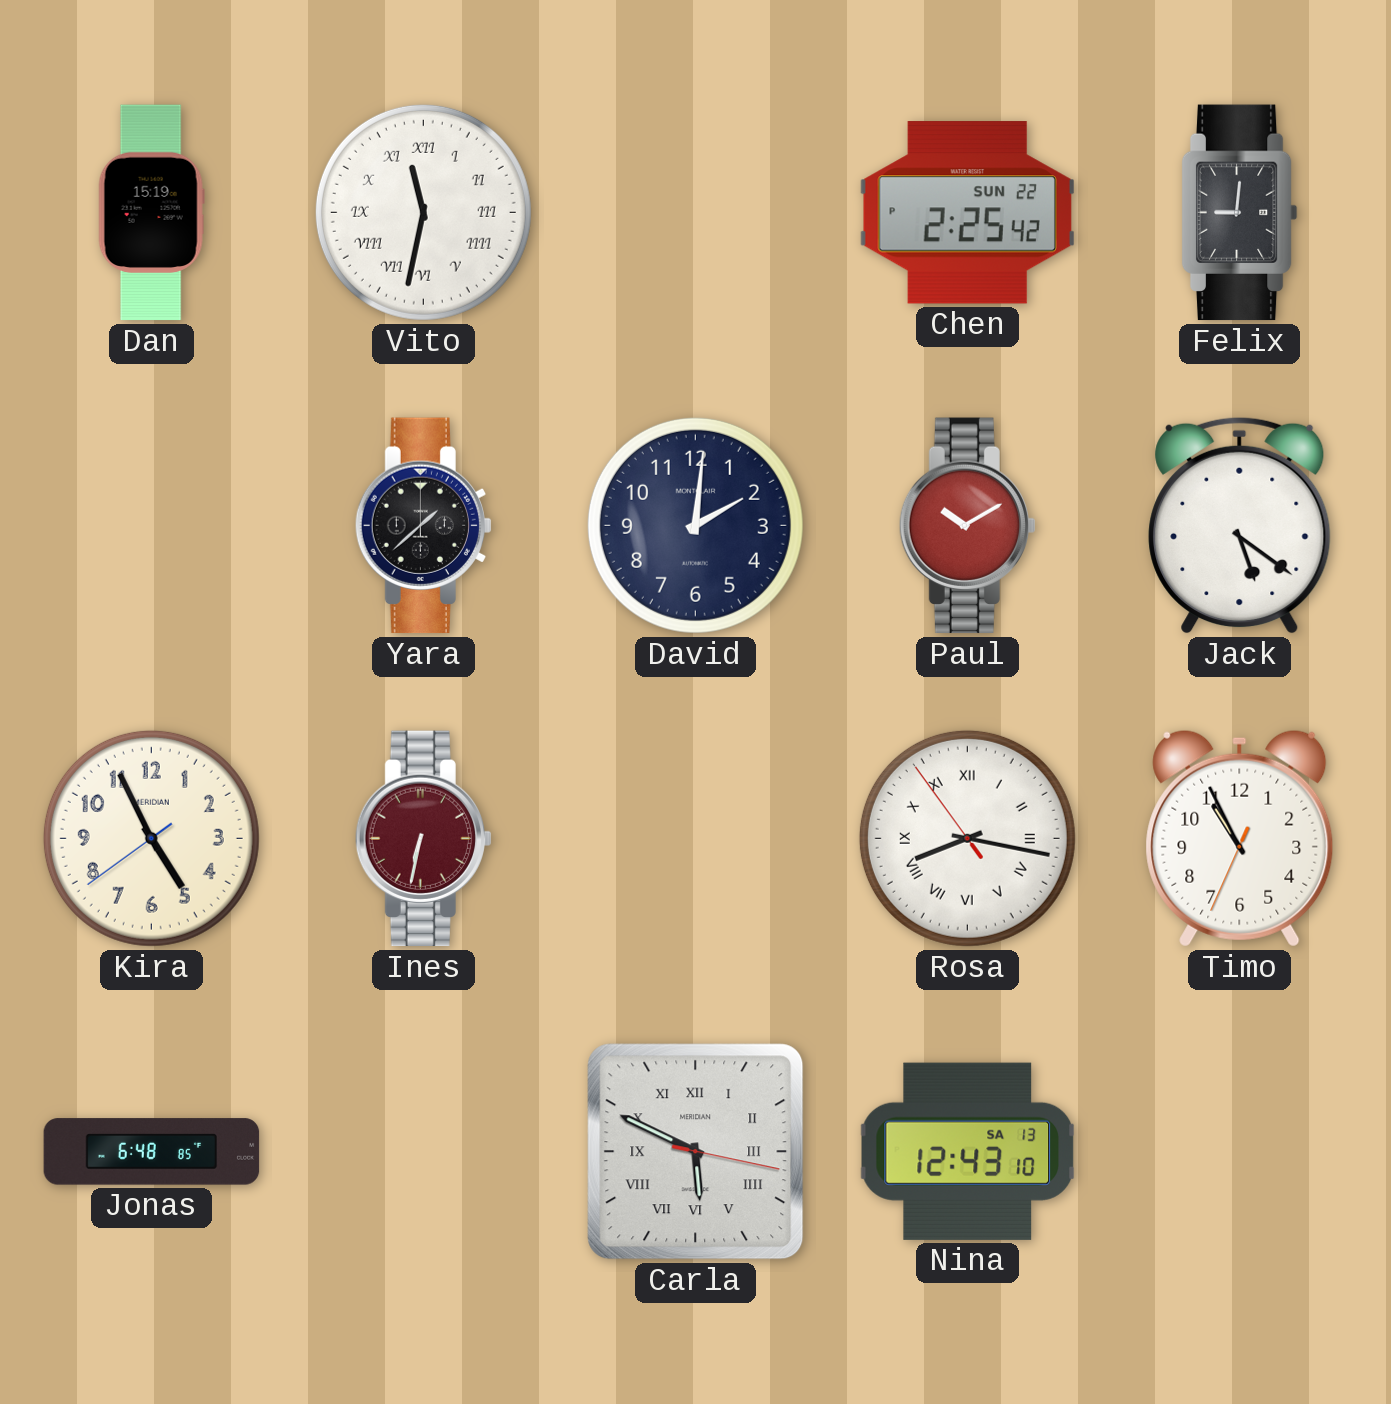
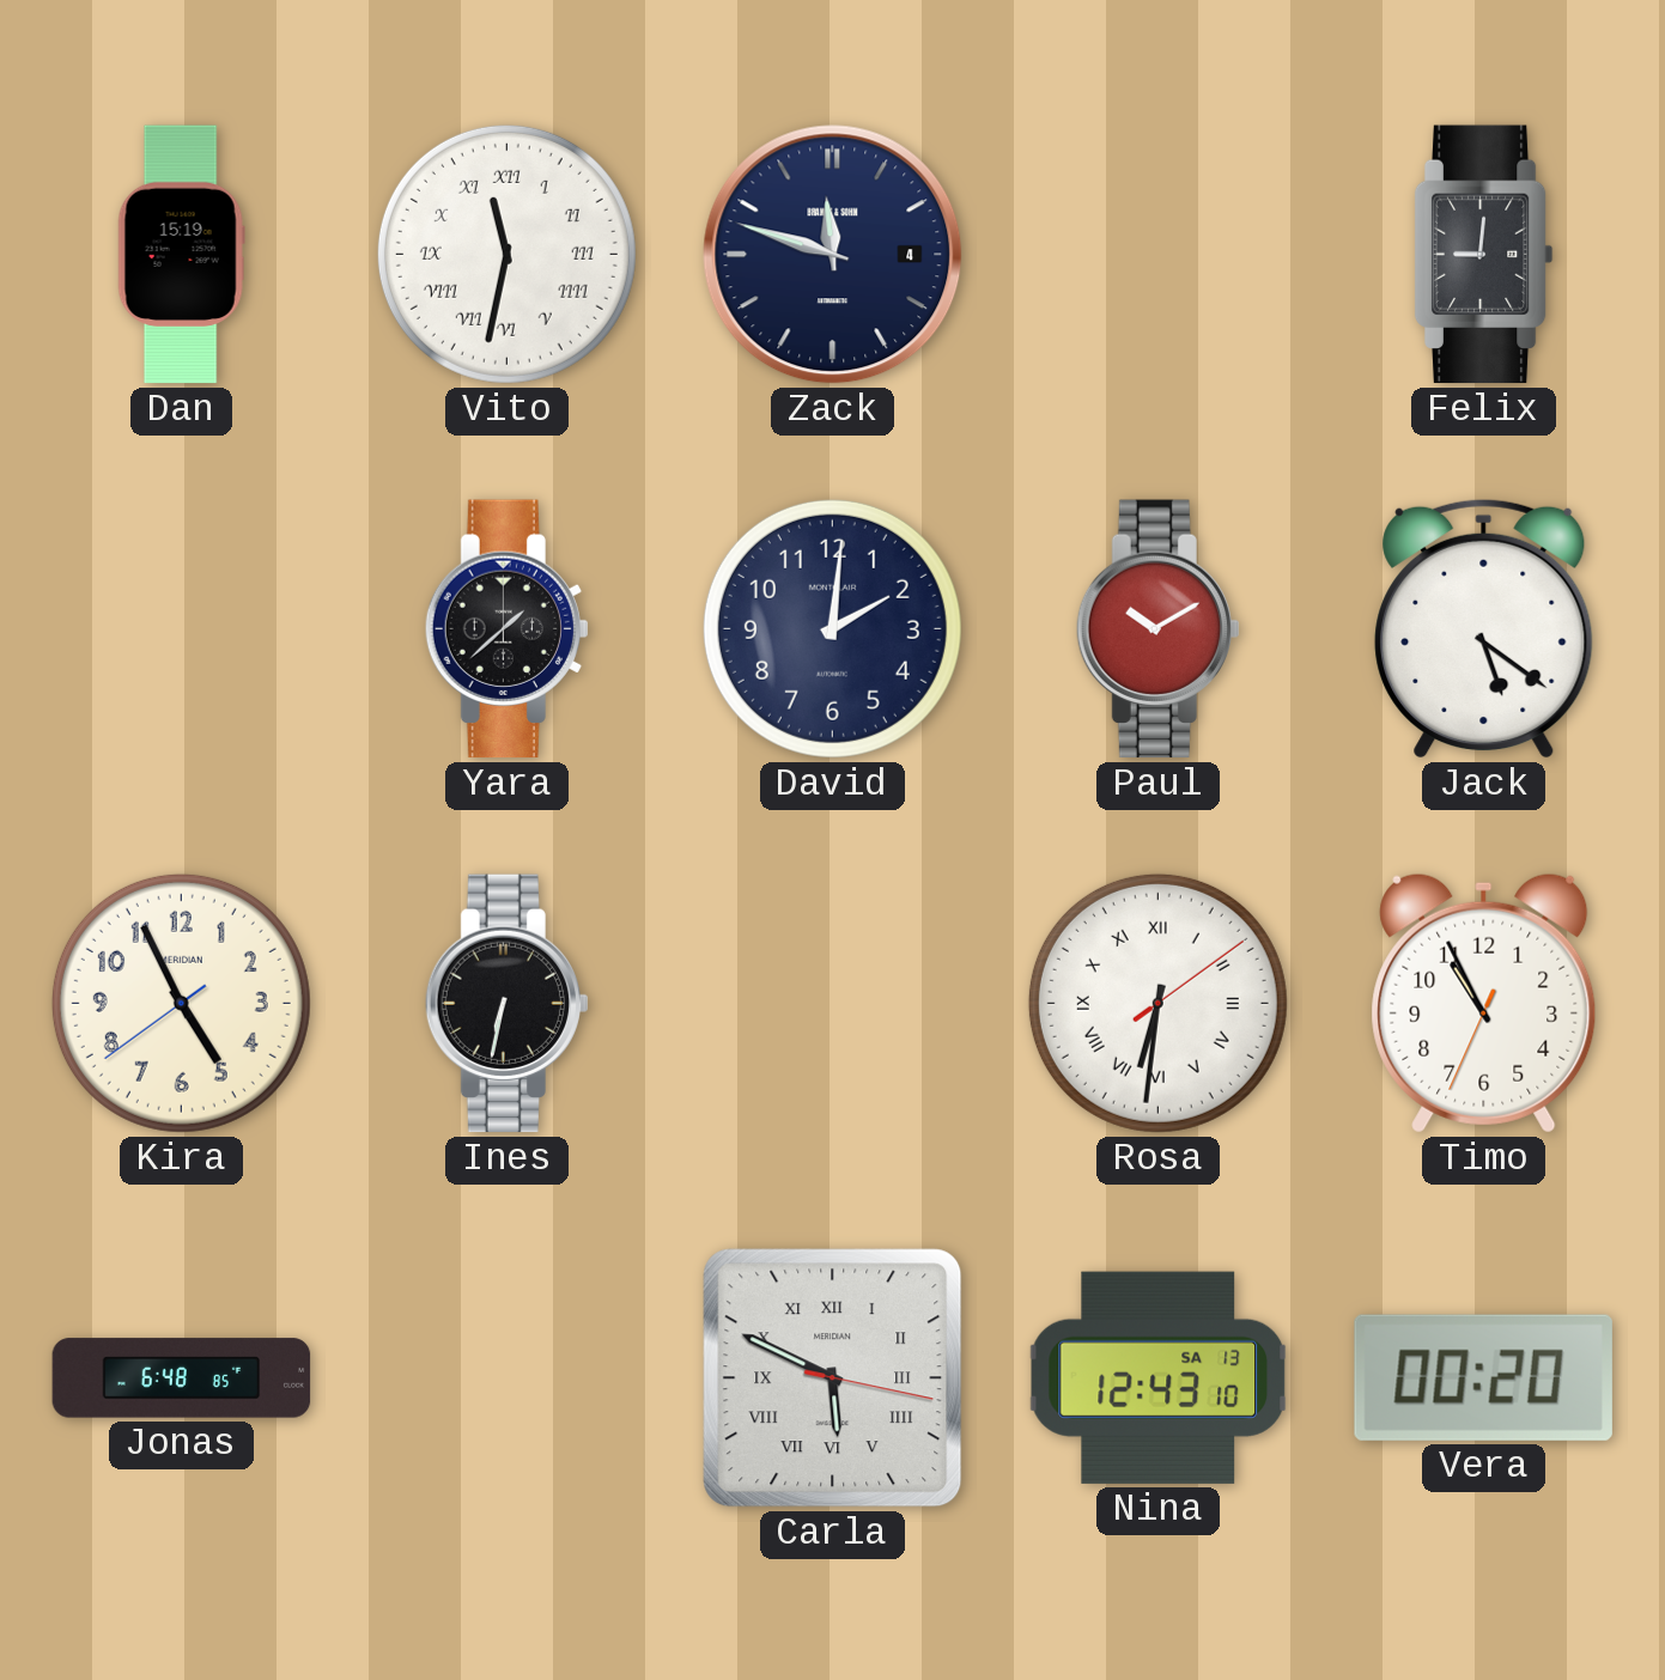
Zack: none -> 11:48 (833, 255)
Chen: 2:25 -> none (967, 213)
Ines dial: burgundy -> black (506, 1004)
Rosa: 8:16 -> 6:31 (1157, 1003)
Vera: none -> 00:20 (1483, 1377)
